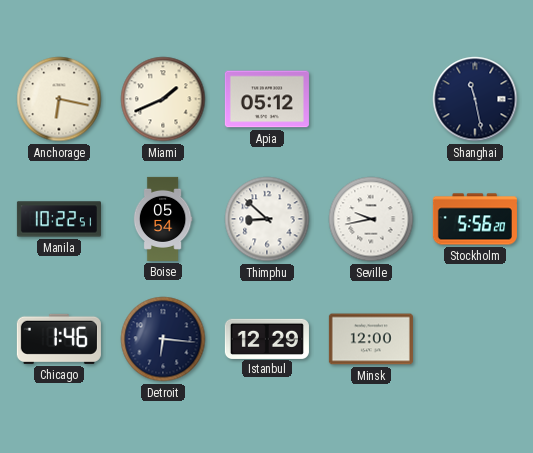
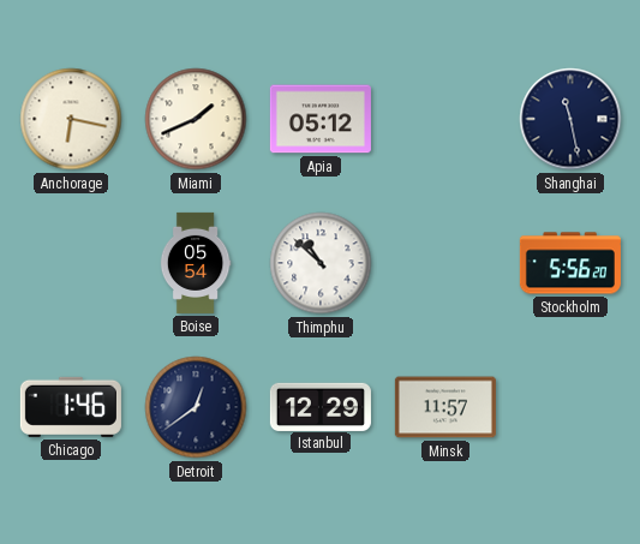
Manila: 10:22 -> none (59, 219)
Thimphu: 8:52 -> 10:52 (321, 263)
Seville: 9:43 -> none (371, 219)
Detroit: 6:16 -> 12:39 (196, 407)
Minsk: 12:00 -> 11:57 (445, 407)
